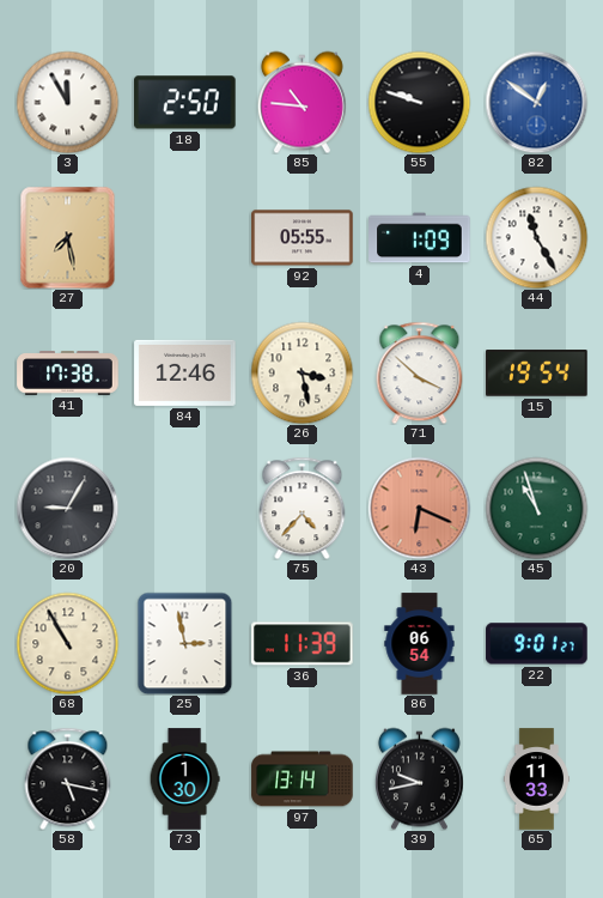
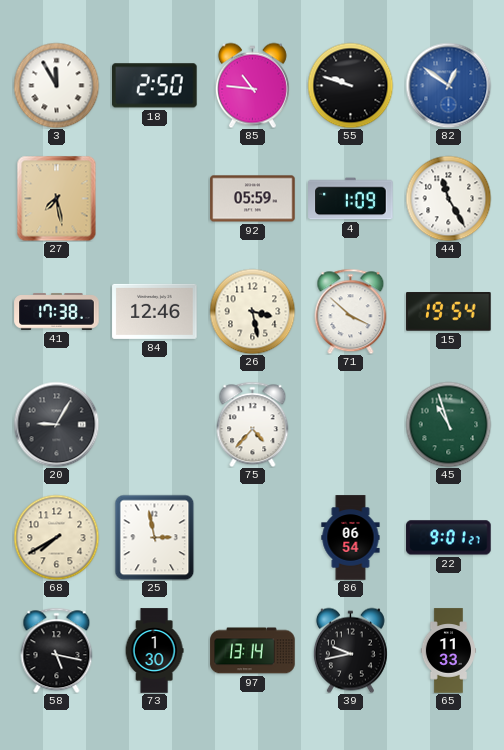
92: 05:55 -> 05:59 (253, 199)
43: 6:19 -> none (419, 508)
68: 10:55 -> 7:40 (56, 537)
36: 11:39 -> none (303, 644)
